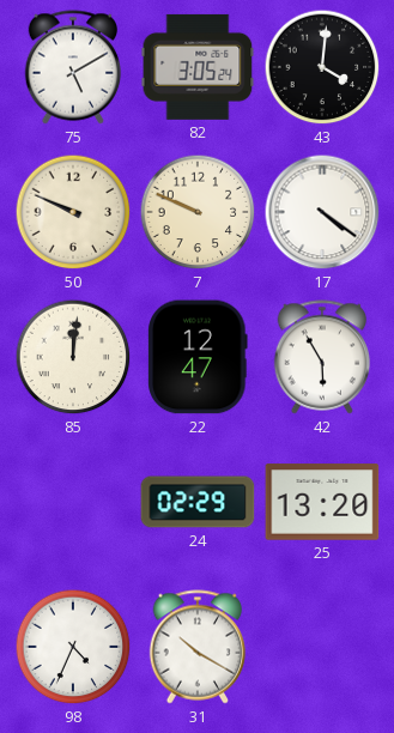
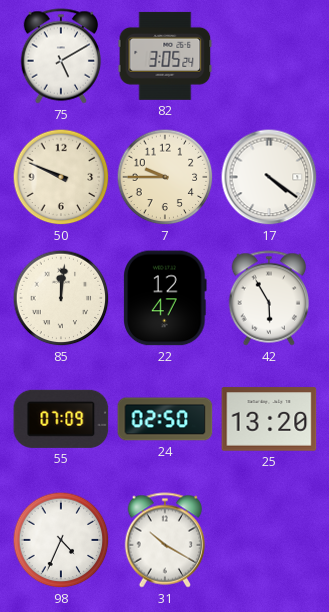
43: 4:01 -> none (322, 67)
7: 9:49 -> 9:45 (165, 177)
55: none -> 07:09 (61, 419)
24: 02:29 -> 02:50 (165, 419)
